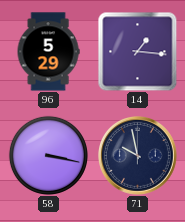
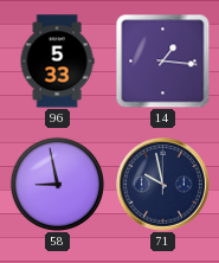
96: 5:29 -> 5:33 (57, 62)
58: 3:17 -> 8:58 (57, 184)
